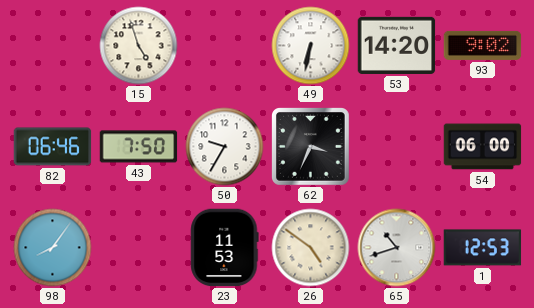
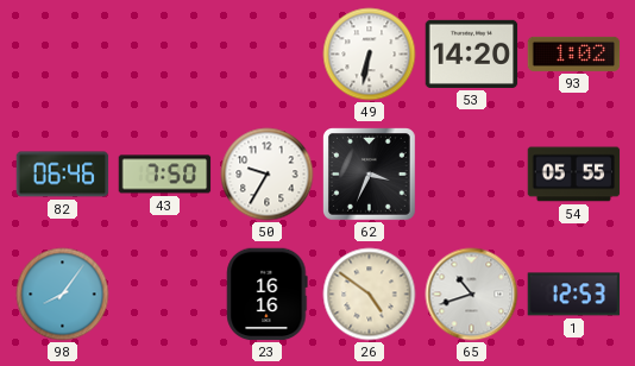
15: 4:57 -> none (139, 46)
93: 9:02 -> 1:02 (574, 53)
54: 06:00 -> 05:55 (574, 175)
23: 11:53 -> 16:16 (268, 295)
